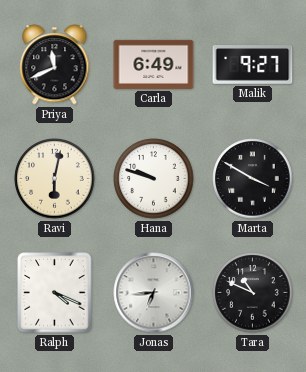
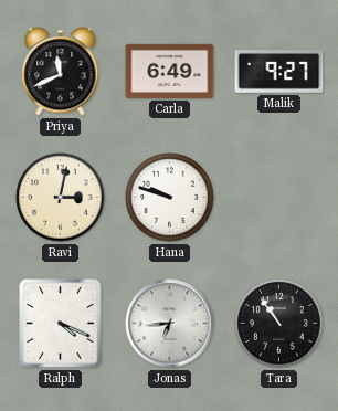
Ravi: 6:02 -> 3:02 (61, 198)
Marta: 3:50 -> none (253, 179)
Tara: 10:49 -> 10:54 (279, 324)
